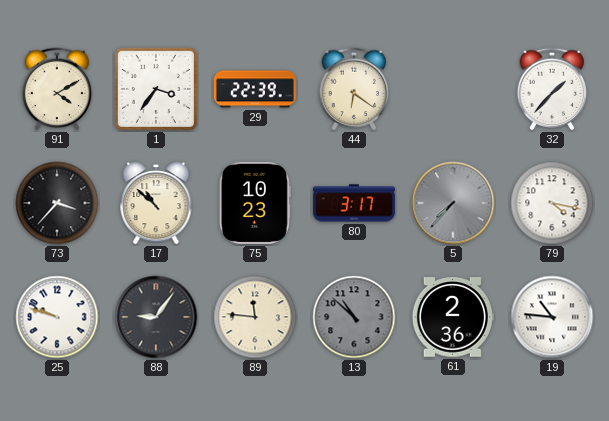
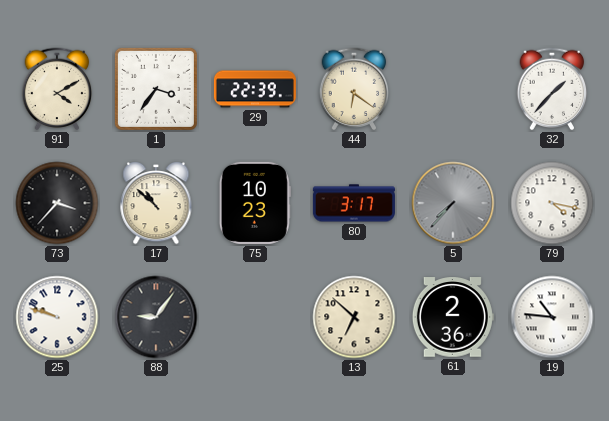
89: 11:46 -> none (255, 317)
13: 10:52 -> 6:52 (354, 317)
13 dial: grey -> cream (354, 317)
